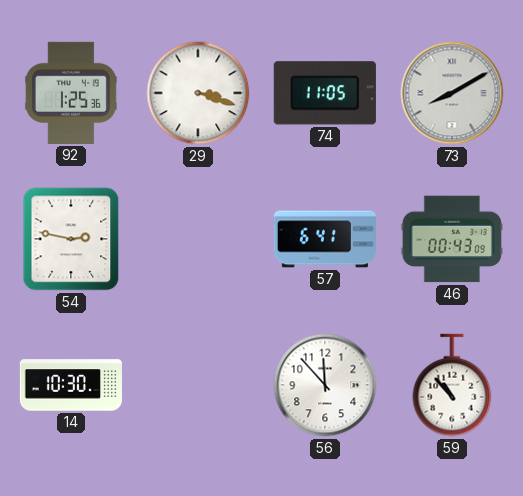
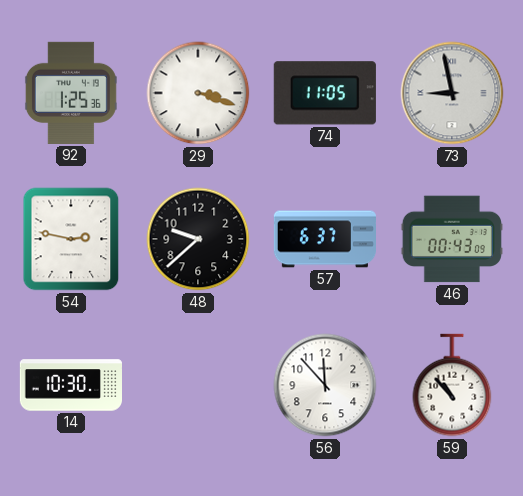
73: 8:10 -> 8:58 (452, 93)
48: none -> 9:38 (198, 239)
57: 6:41 -> 6:37 (324, 239)
